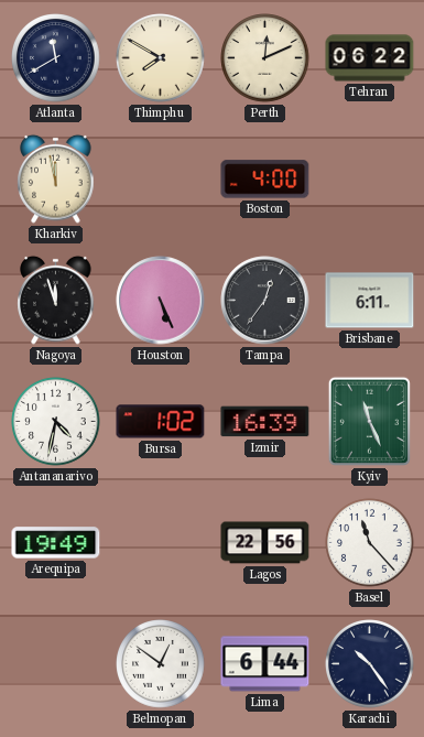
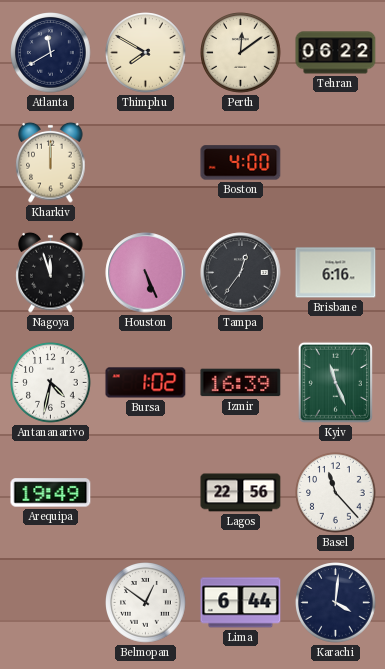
Perth: 12:11 -> 12:09 (241, 53)
Kharkiv: 11:58 -> 12:00 (51, 162)
Brisbane: 6:11 -> 6:16 (336, 273)
Karachi: 10:24 -> 4:01 (336, 603)
